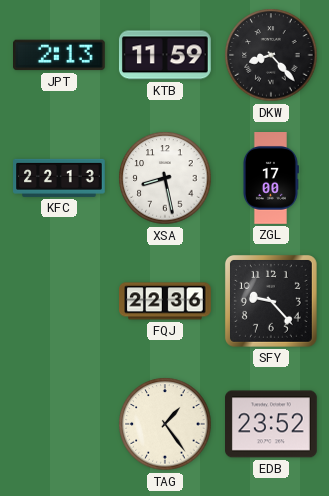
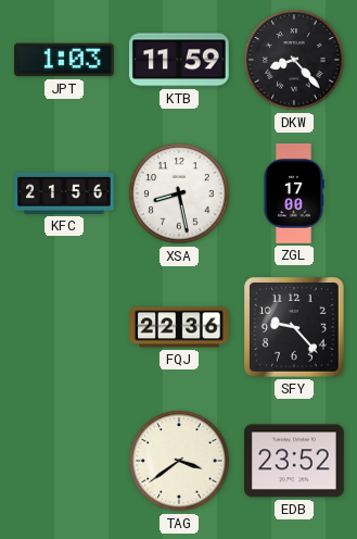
JPT: 2:13 -> 1:03 (65, 60)
KFC: 22:13 -> 21:56 (64, 193)
TAG: 1:24 -> 3:39 (179, 461)
